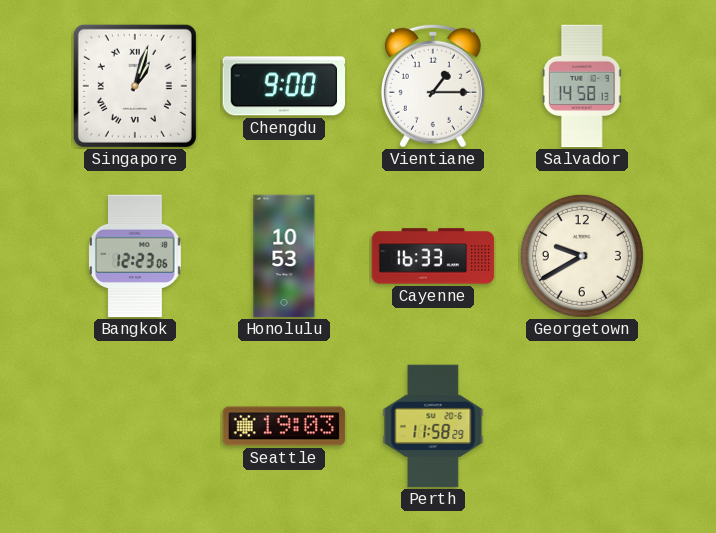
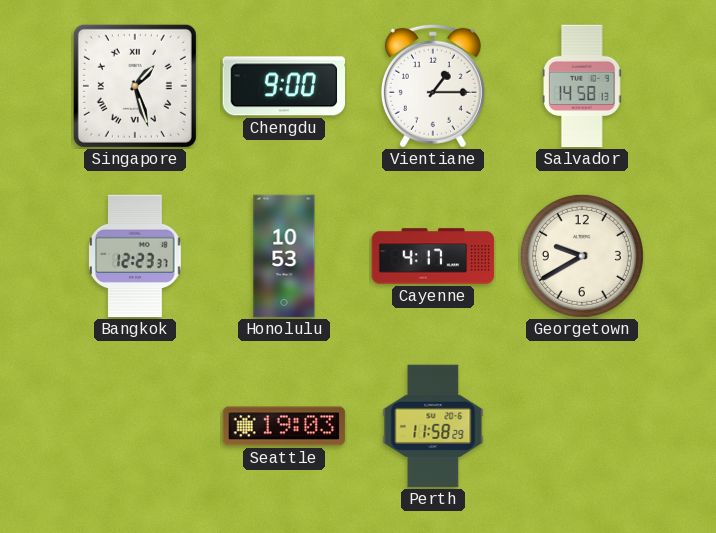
Singapore: 1:03 -> 1:27 (135, 86)
Bangkok: 12:23:06 -> 12:23:37 (136, 256)
Cayenne: 16:33 -> 4:17 (433, 256)
